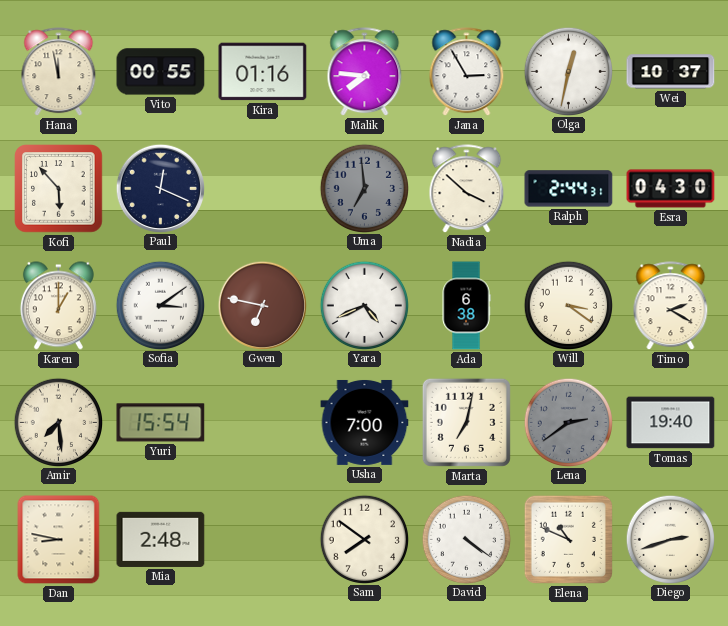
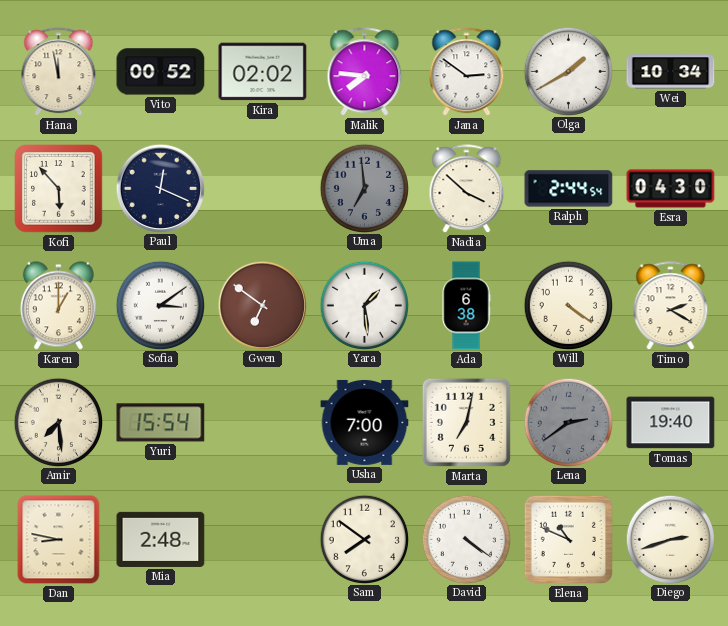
Vito: 00:55 -> 00:52 (161, 72)
Kira: 01:16 -> 02:02 (263, 72)
Jana: 2:55 -> 2:51 (467, 72)
Olga: 12:32 -> 1:40 (568, 71)
Wei: 10:37 -> 10:34 (671, 72)
Ralph: 2:44:31 -> 2:44:54 (569, 189)
Gwen: 6:47 -> 6:51 (262, 305)
Yara: 4:41 -> 1:29 (364, 305)
Will: 3:21 -> 4:21 (568, 305)
